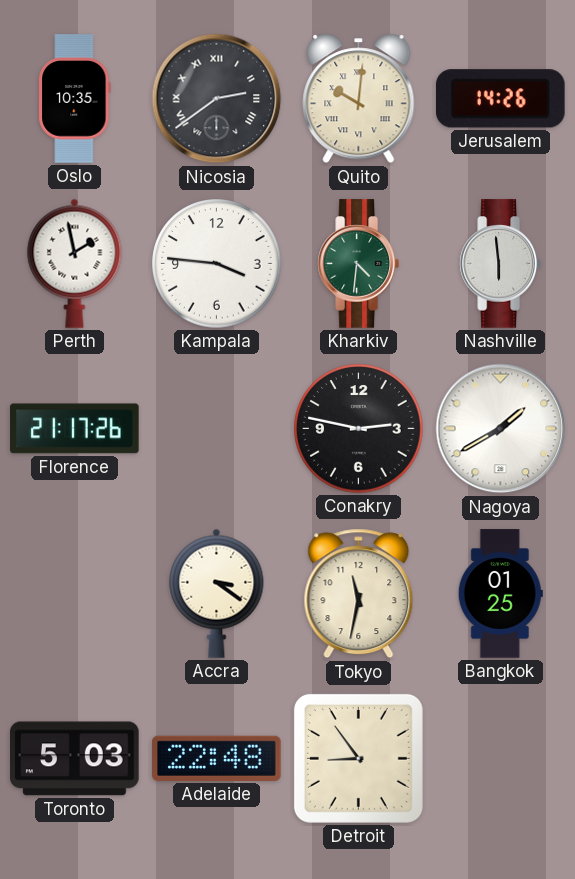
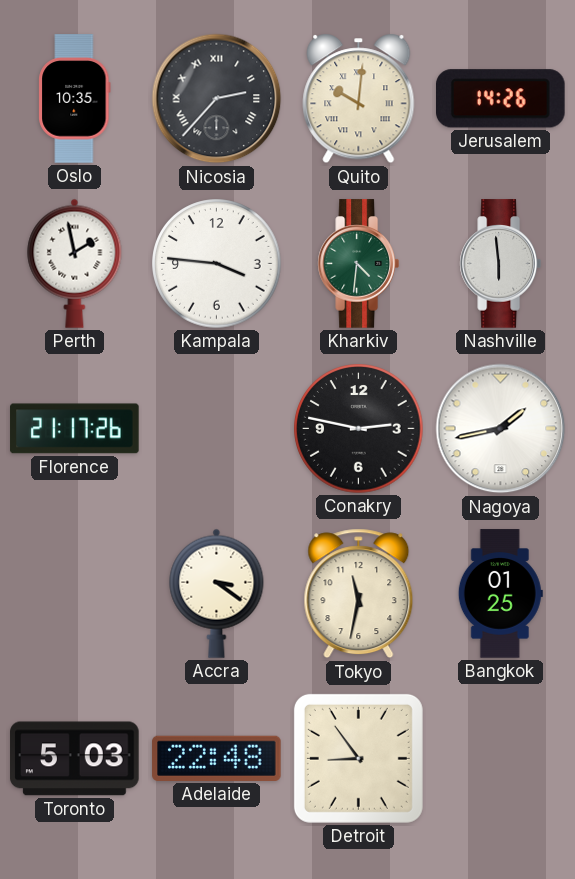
Nicosia: 2:39 -> 2:37 (217, 99)
Nagoya: 1:40 -> 1:43 (501, 429)
